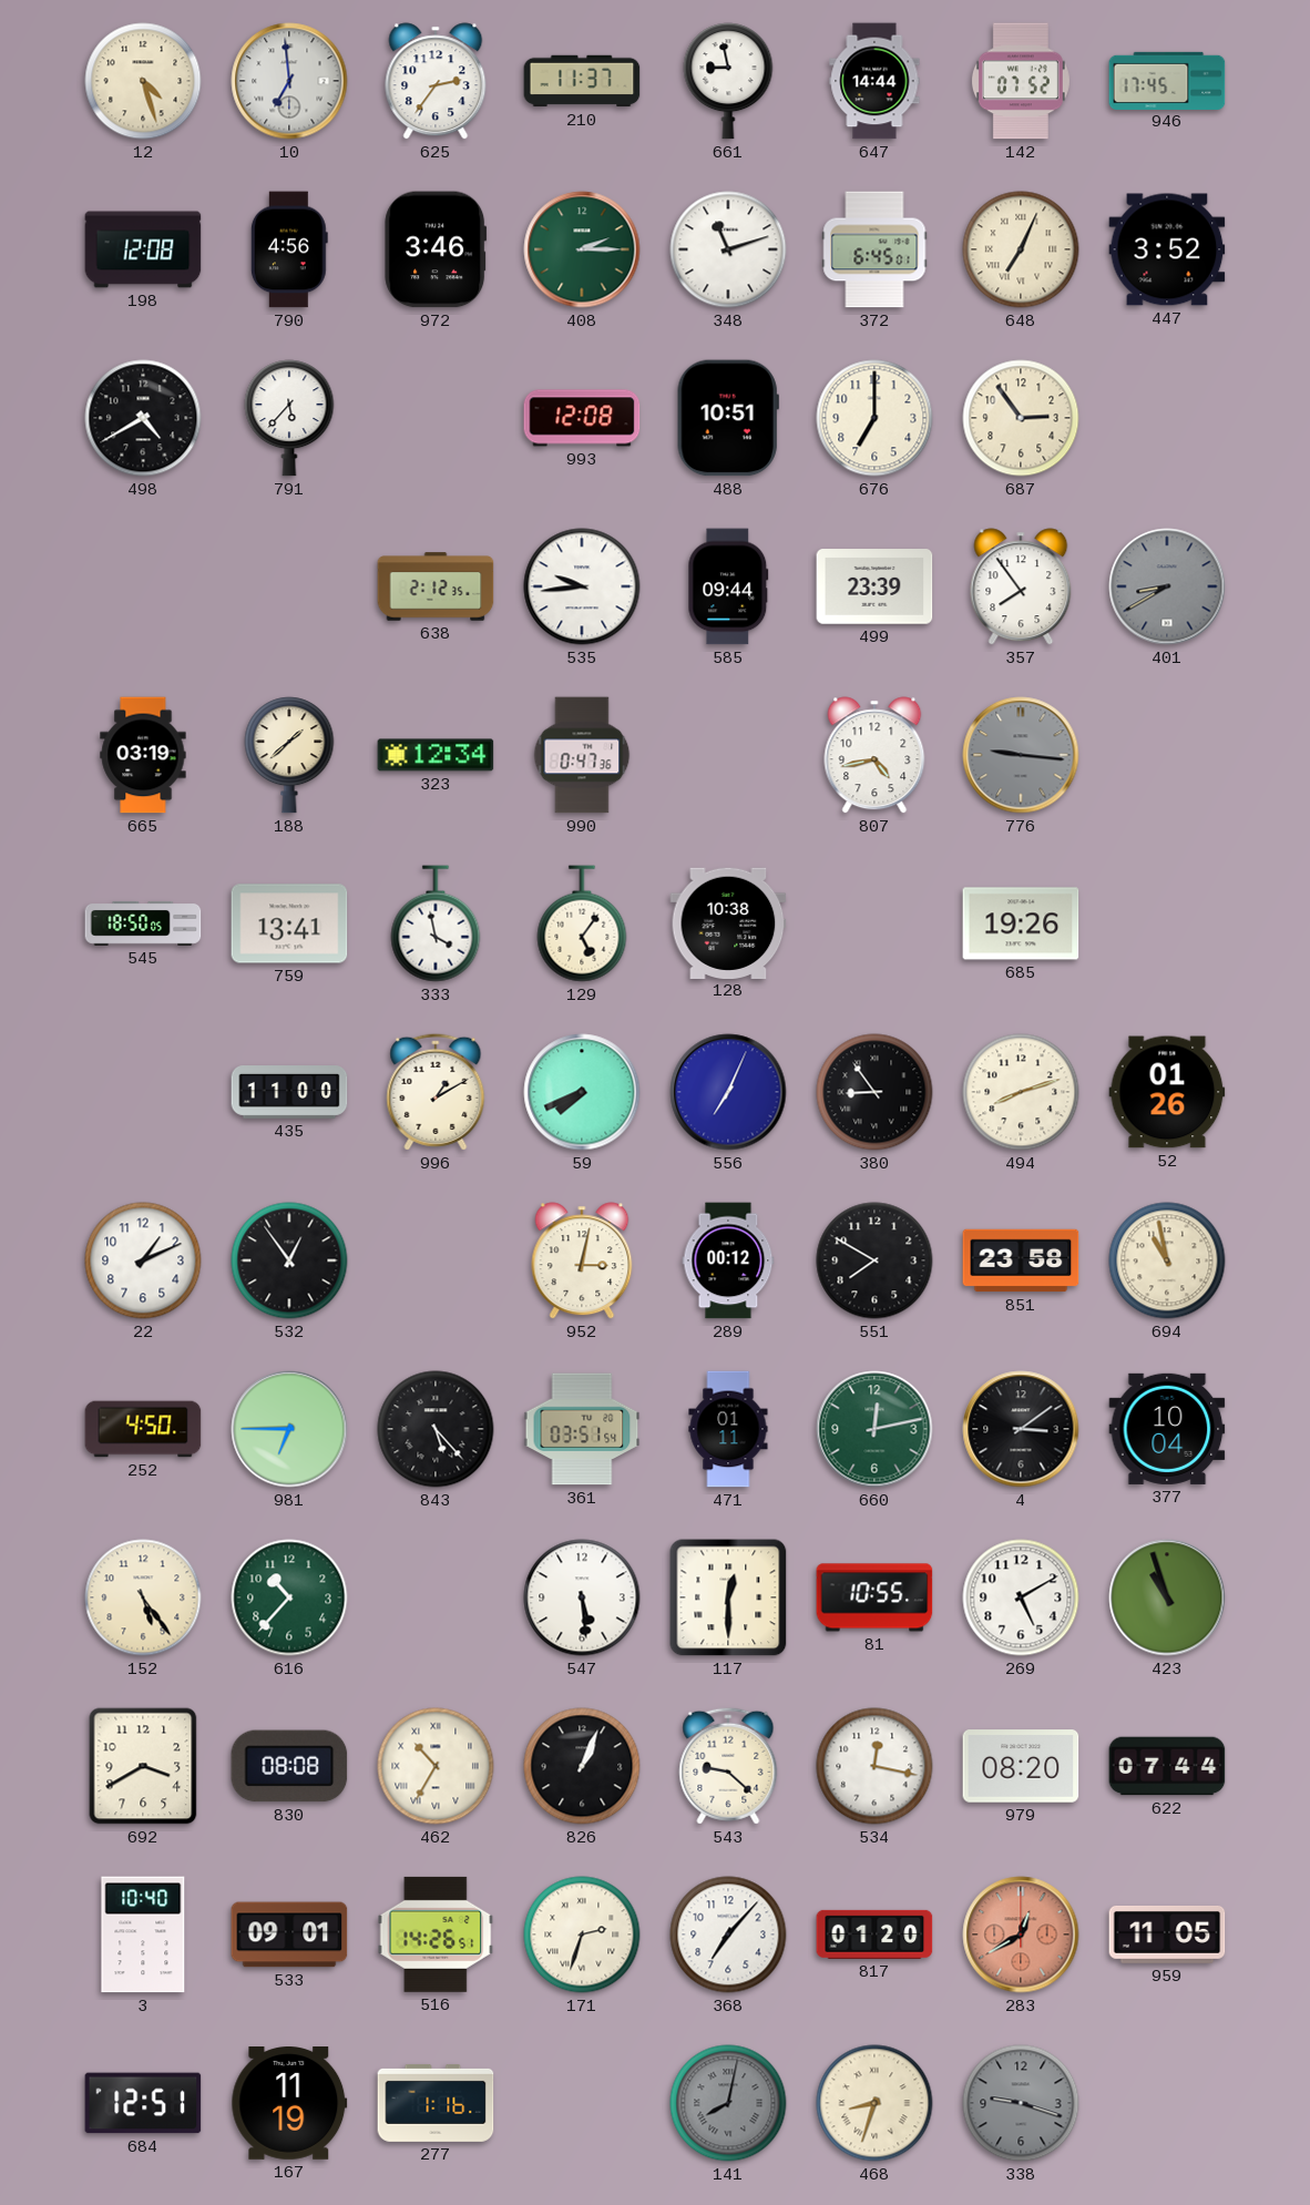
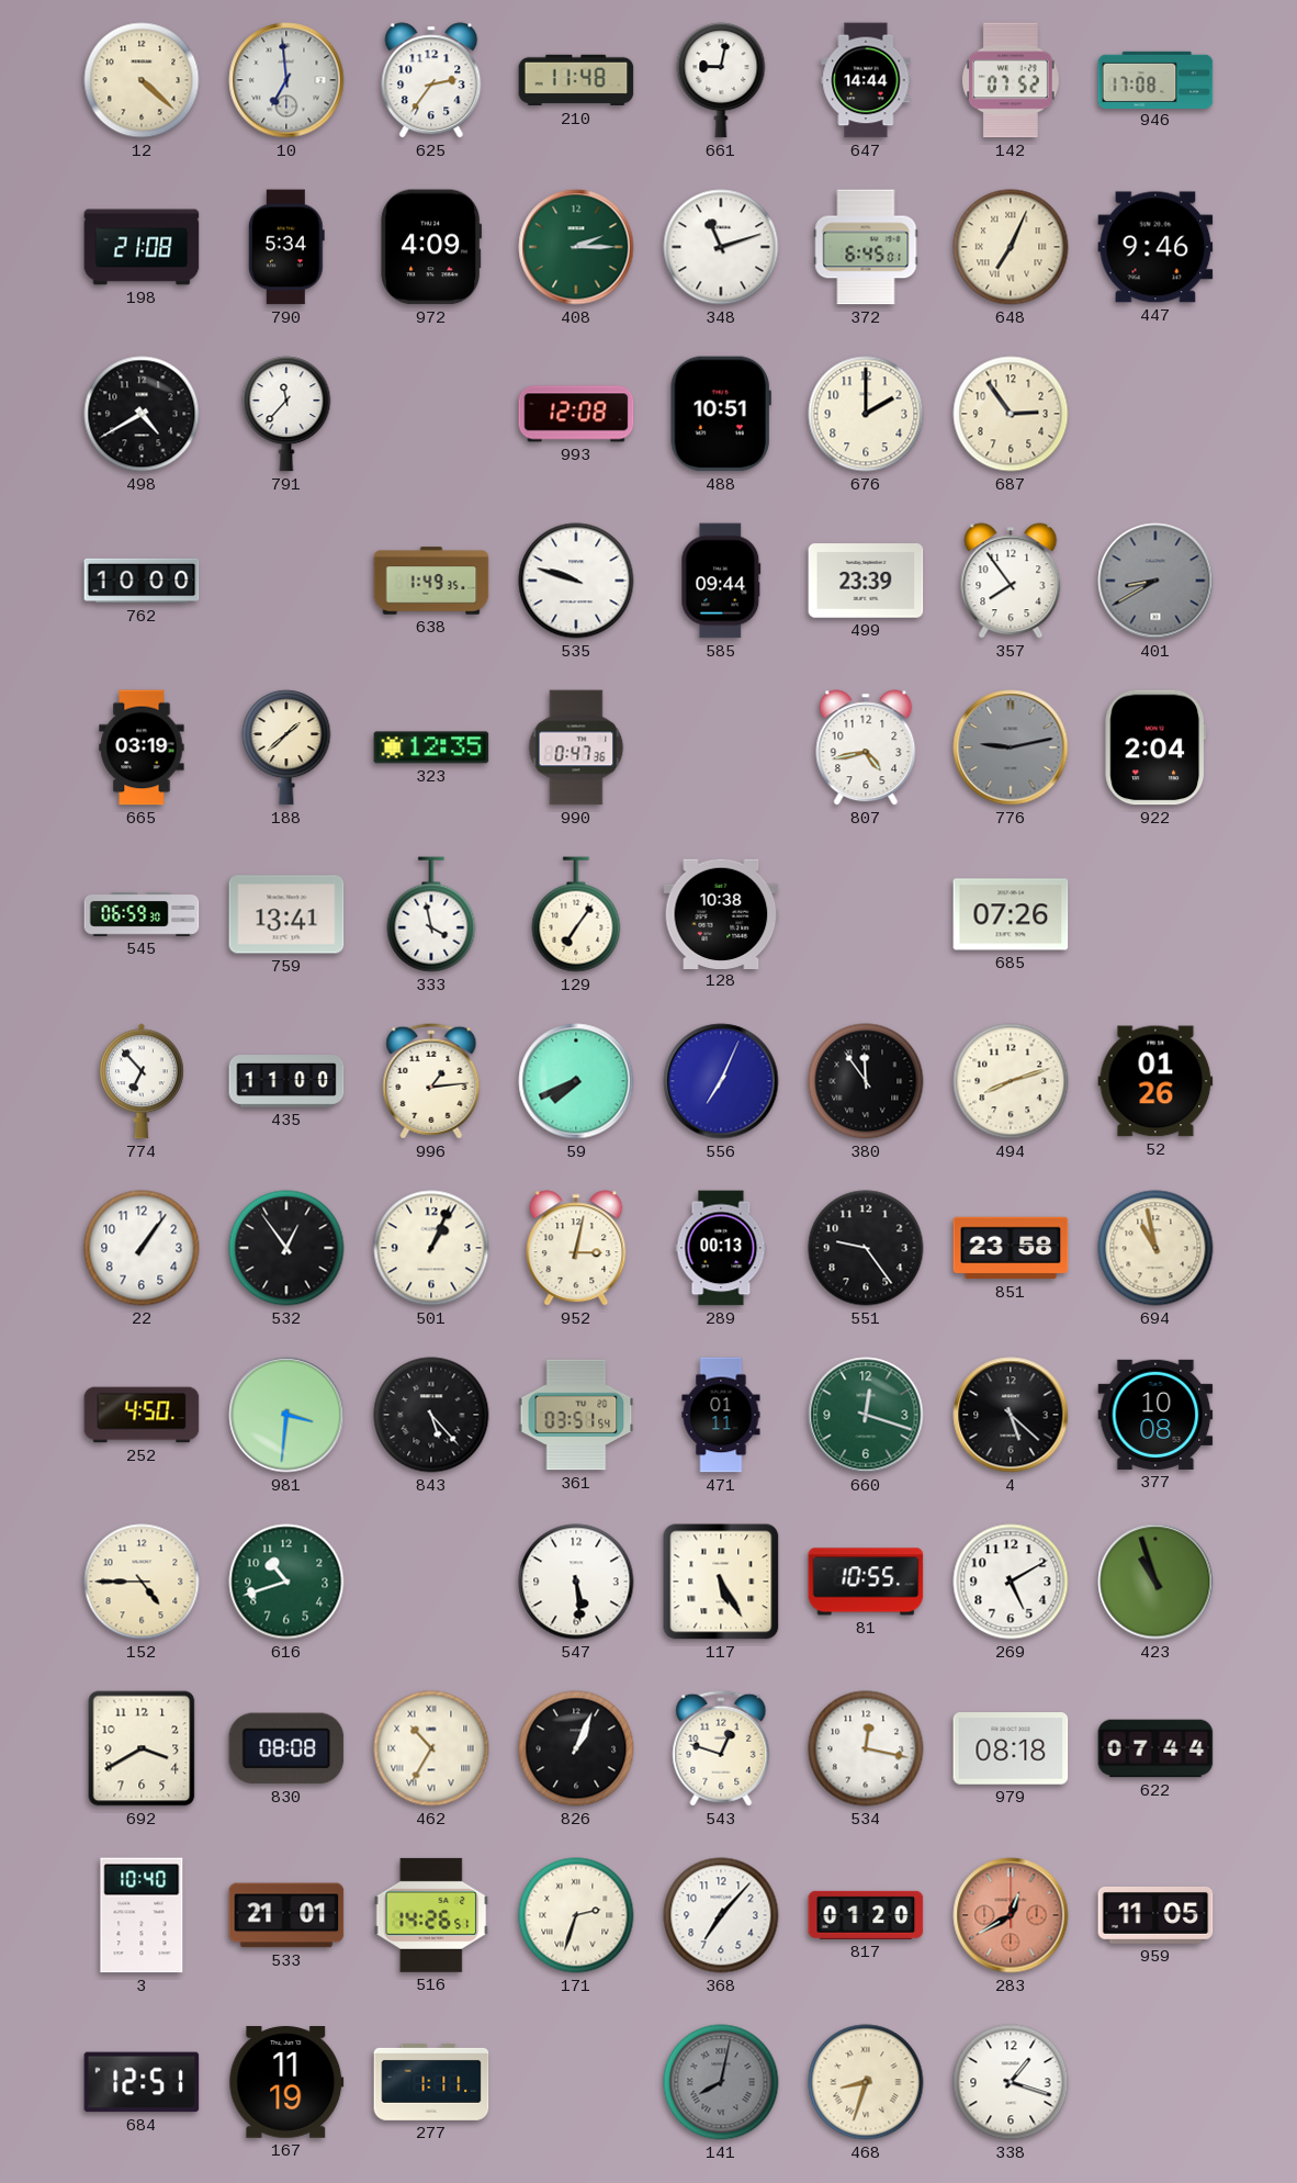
12: 4:27 -> 4:22 (142, 80)
210: 11:37 -> 11:48 (576, 80)
661: 8:58 -> 9:02 (721, 80)
946: 17:45 -> 17:08 (1155, 79)
198: 12:08 -> 21:08 (142, 247)
790: 4:56 -> 5:34 (286, 247)
972: 3:46 -> 4:09 (431, 247)
447: 3:52 -> 9:46 (1155, 247)
791: 5:37 -> 11:37 (286, 414)
676: 7:00 -> 2:00 (866, 414)
762: none -> 10:00 (142, 581)
638: 2:12 -> 1:49 (431, 581)
535: 9:44 -> 9:48 (576, 581)
323: 12:34 -> 12:35 (431, 747)
776: 9:16 -> 9:13 (1011, 747)
922: none -> 2:04 (1155, 747)
545: 18:50 -> 06:59 (142, 914)
129: 5:06 -> 7:06 (576, 914)
685: 19:26 -> 07:26 (1011, 914)
774: none -> 6:53 (143, 1081)
996: 1:10 -> 1:14 (431, 1081)
380: 8:54 -> 11:54 (866, 1081)
22: 1:11 -> 1:06 (142, 1248)
501: none -> 1:04 (431, 1248)
289: 00:12 -> 00:13 (721, 1248)
551: 7:50 -> 9:24 (866, 1248)
981: 6:45 -> 3:31 (286, 1415)
660: 12:13 -> 12:18 (866, 1415)
4: 3:09 -> 5:22 (1011, 1415)
377: 10:04 -> 10:08 (1155, 1415)
152: 5:24 -> 4:45 (142, 1582)
616: 10:37 -> 10:42 (286, 1582)
117: 12:30 -> 5:25 (721, 1582)
543: 9:22 -> 12:48 (721, 1748)
979: 08:20 -> 08:18 (1011, 1748)
533: 09:01 -> 21:01 (286, 1915)
277: 1:16 -> 1:11 (431, 2082)
338: 9:18 -> 1:18 (1011, 2082)
338 dial: grey -> white (1011, 2082)
